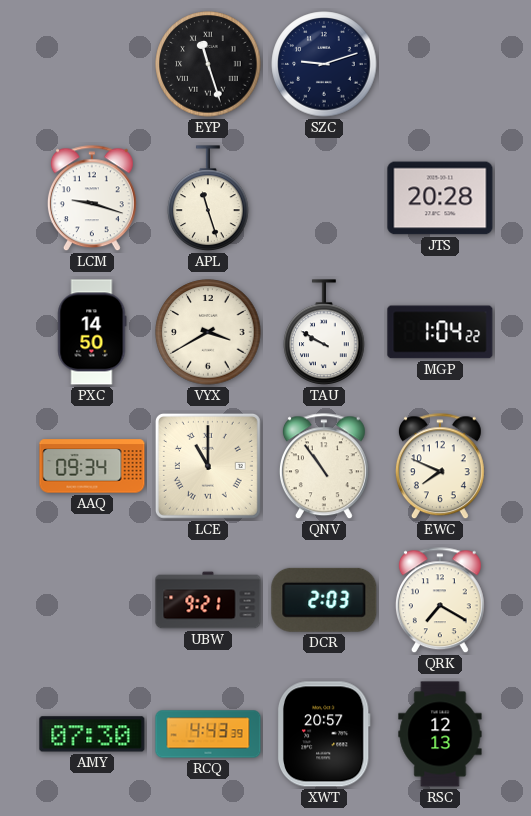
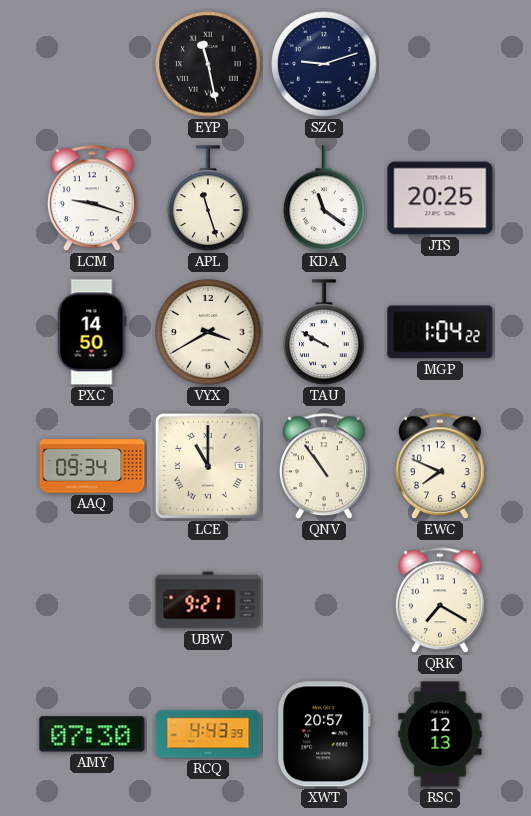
EYP: 11:27 -> 11:28 (208, 64)
KDA: none -> 11:21 (324, 198)
JTS: 20:28 -> 20:25 (440, 198)
DCR: 2:03 -> none (324, 600)
